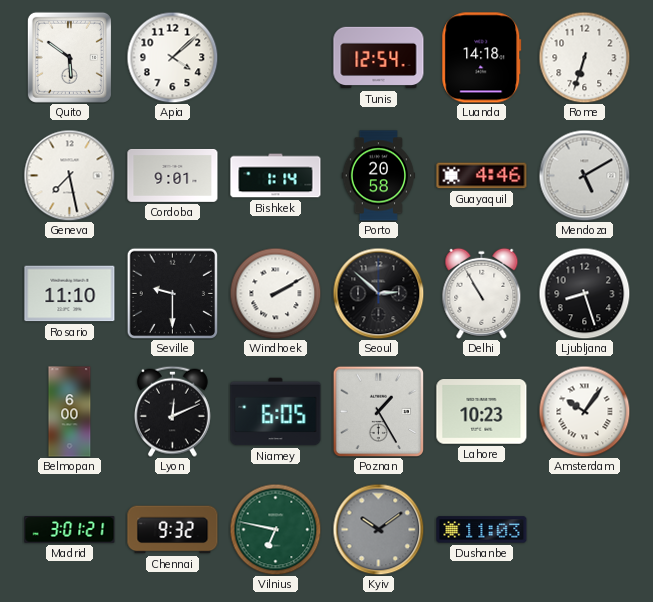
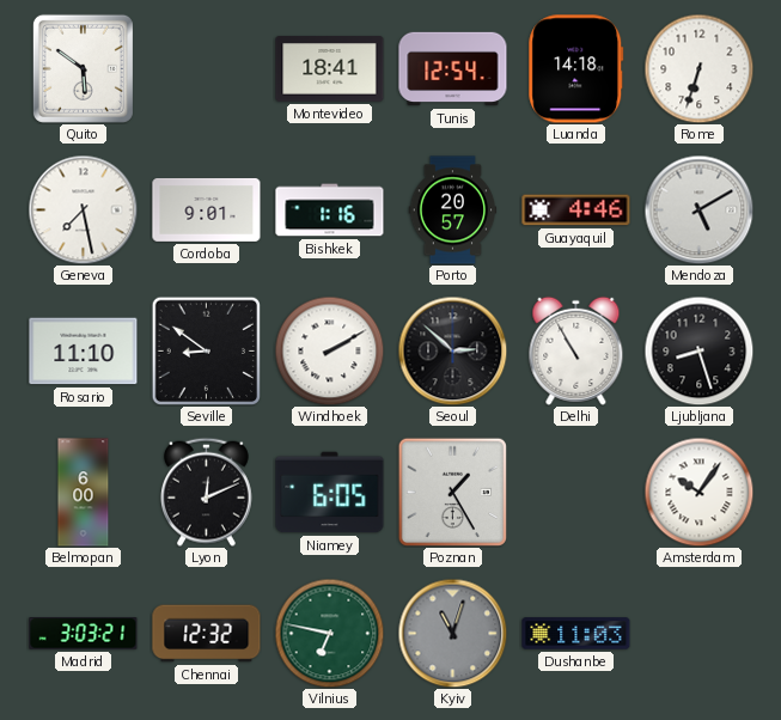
Apia: 4:08 -> none (172, 57)
Montevideo: none -> 18:41 (330, 69)
Bishkek: 1:14 -> 1:16 (330, 210)
Porto: 20:58 -> 20:57 (453, 210)
Seville: 9:30 -> 8:51 (206, 350)
Lahore: 10:23 -> none (482, 412)
Madrid: 3:01 -> 3:03 (84, 634)
Chennai: 9:32 -> 12:32 (207, 634)
Kyiv: 10:09 -> 11:03 (452, 633)
